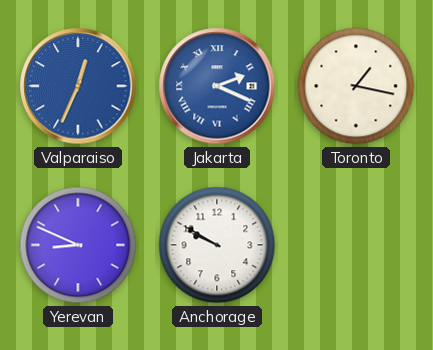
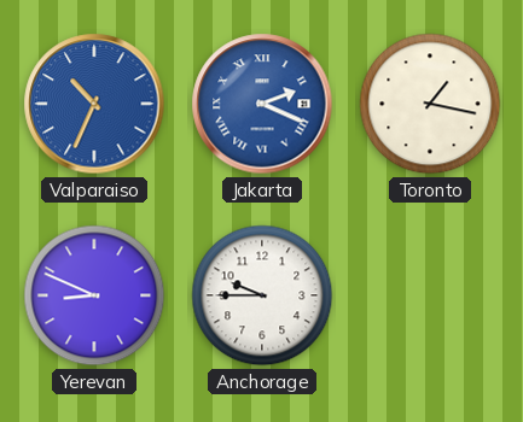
Valparaiso: 12:34 -> 10:34 (94, 104)
Anchorage: 9:50 -> 9:45 (262, 295)
